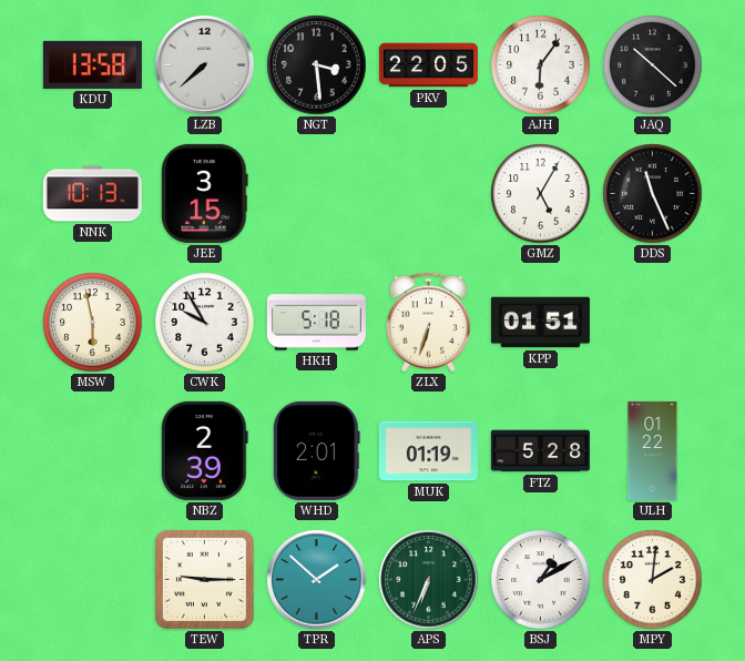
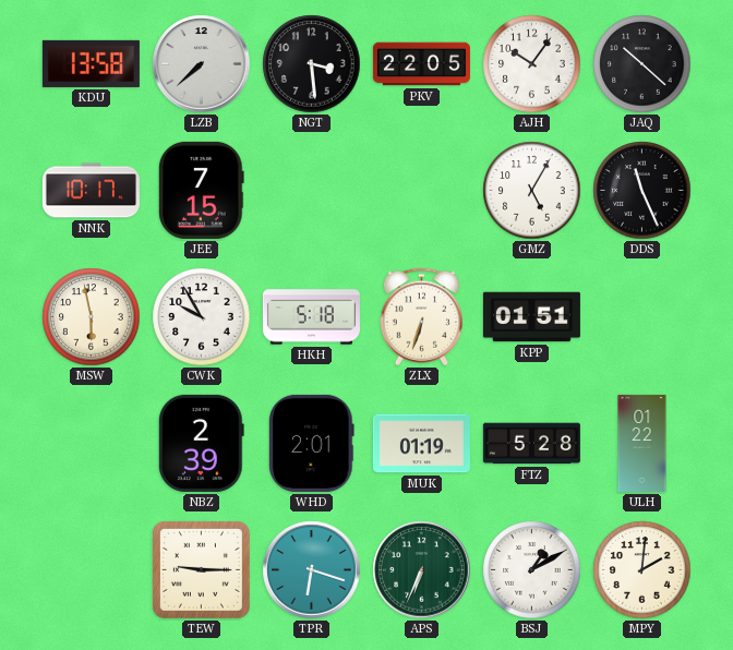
AJH: 6:06 -> 10:06 (532, 64)
NNK: 10:13 -> 10:17 (91, 191)
JEE: 3:15 -> 7:15 (202, 190)
TPR: 1:52 -> 6:18 (312, 570)
